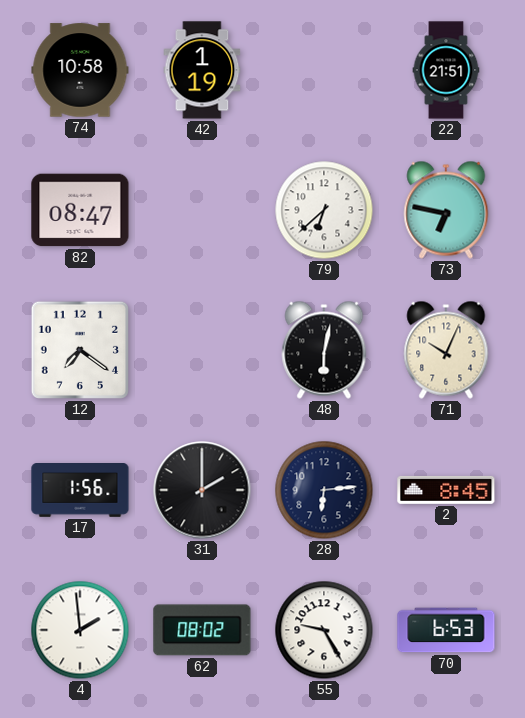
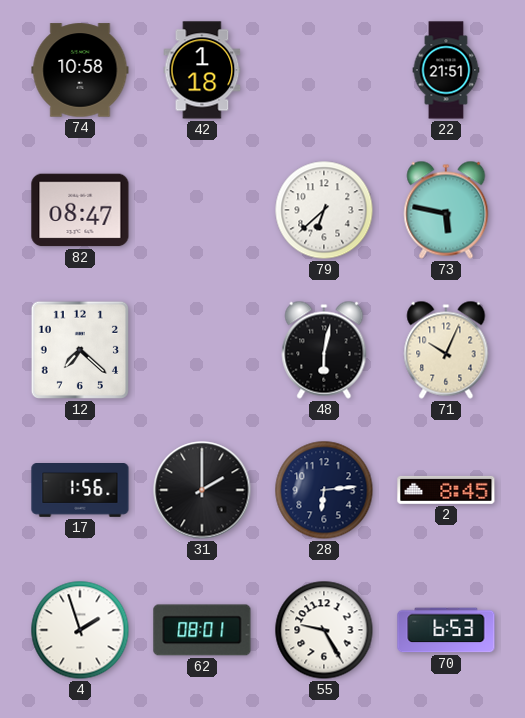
42: 1:19 -> 1:18 (202, 70)
73: 6:47 -> 5:47 (446, 210)
12: 7:21 -> 7:22 (80, 350)
4: 1:59 -> 1:57 (80, 630)
62: 08:02 -> 08:01 (202, 630)
